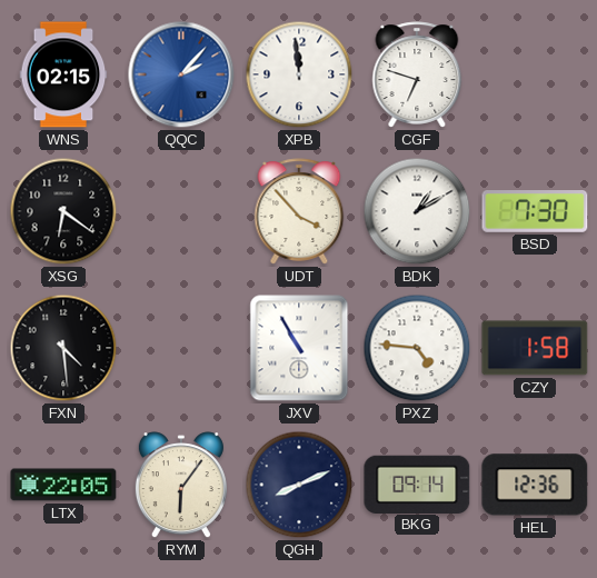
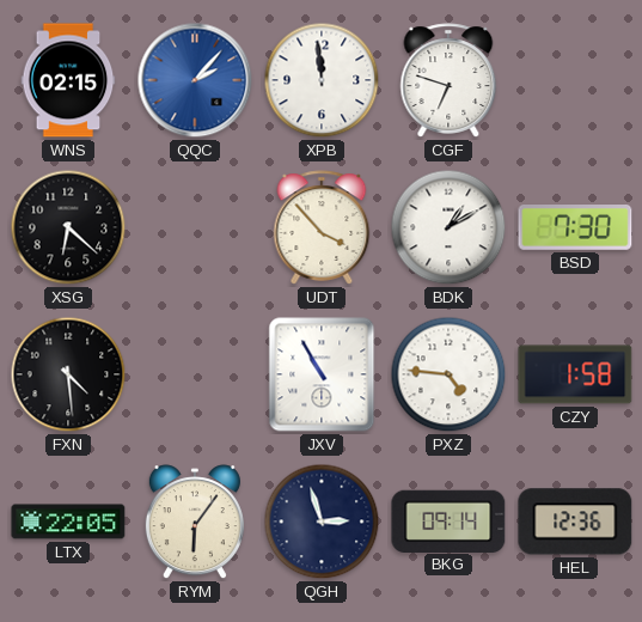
XSG: 6:21 -> 6:22 (68, 227)
QGH: 8:11 -> 2:57 (322, 522)
